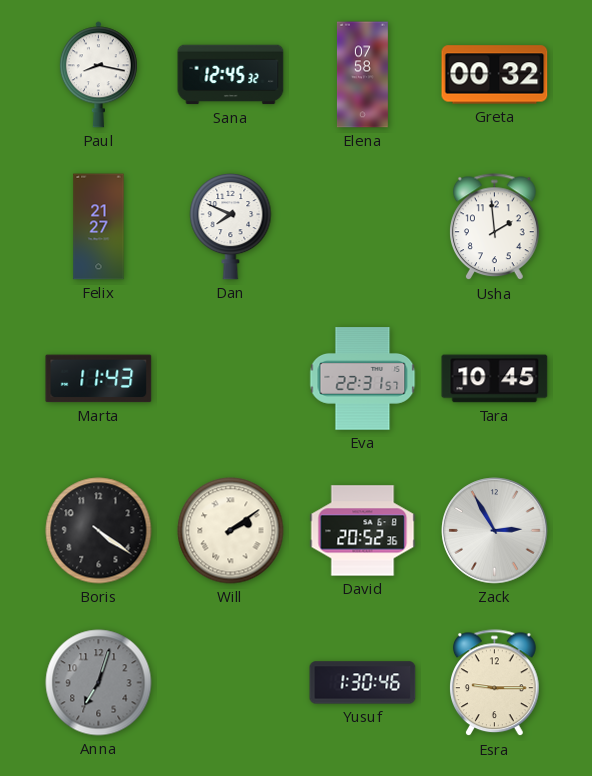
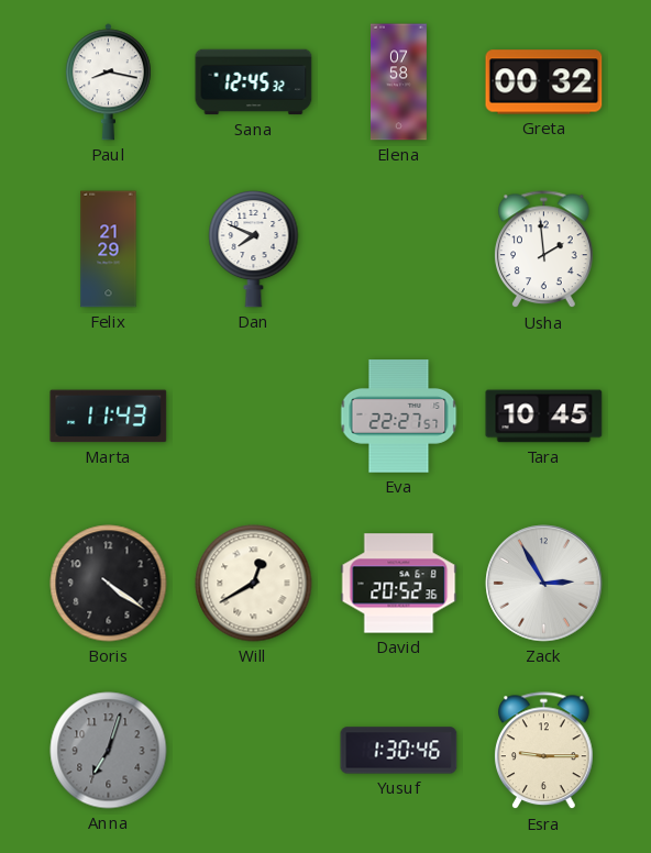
Felix: 21:27 -> 21:29 (109, 250)
Eva: 22:31 -> 22:27 (399, 417)
Will: 2:09 -> 12:40 (254, 584)
